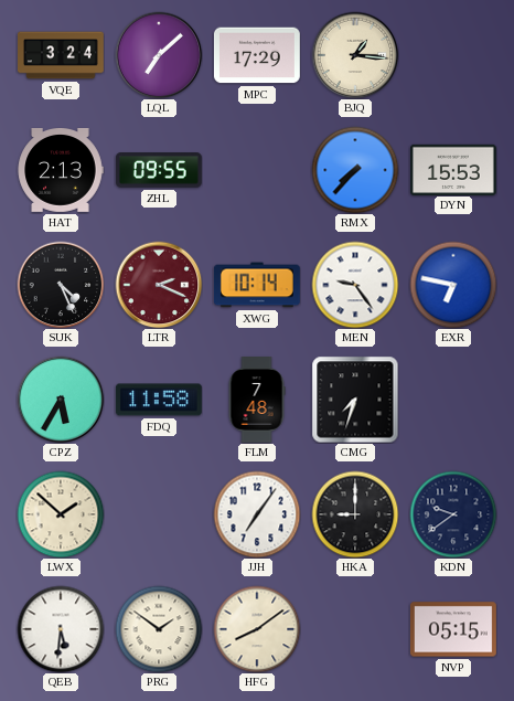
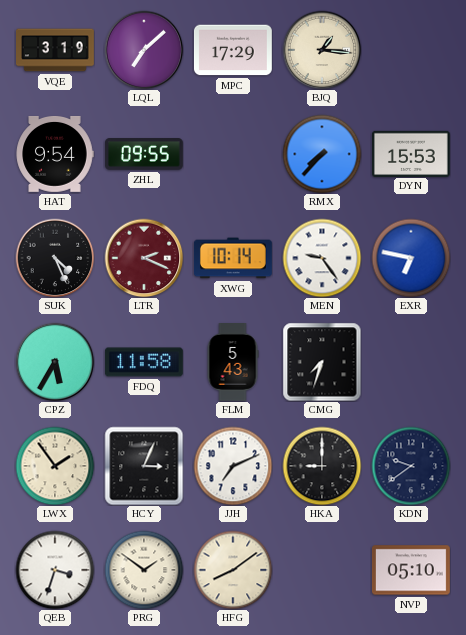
VQE: 3:24 -> 3:19 (56, 50)
HAT: 2:13 -> 9:54 (55, 154)
FLM: 7:48 -> 5:43 (233, 363)
LWX: 1:52 -> 1:54 (55, 466)
HCY: none -> 3:04 (144, 466)
JJH: 7:06 -> 7:11 (233, 466)
QEB: 5:31 -> 3:33 (55, 570)
NVP: 05:15 -> 05:10 (411, 570)
